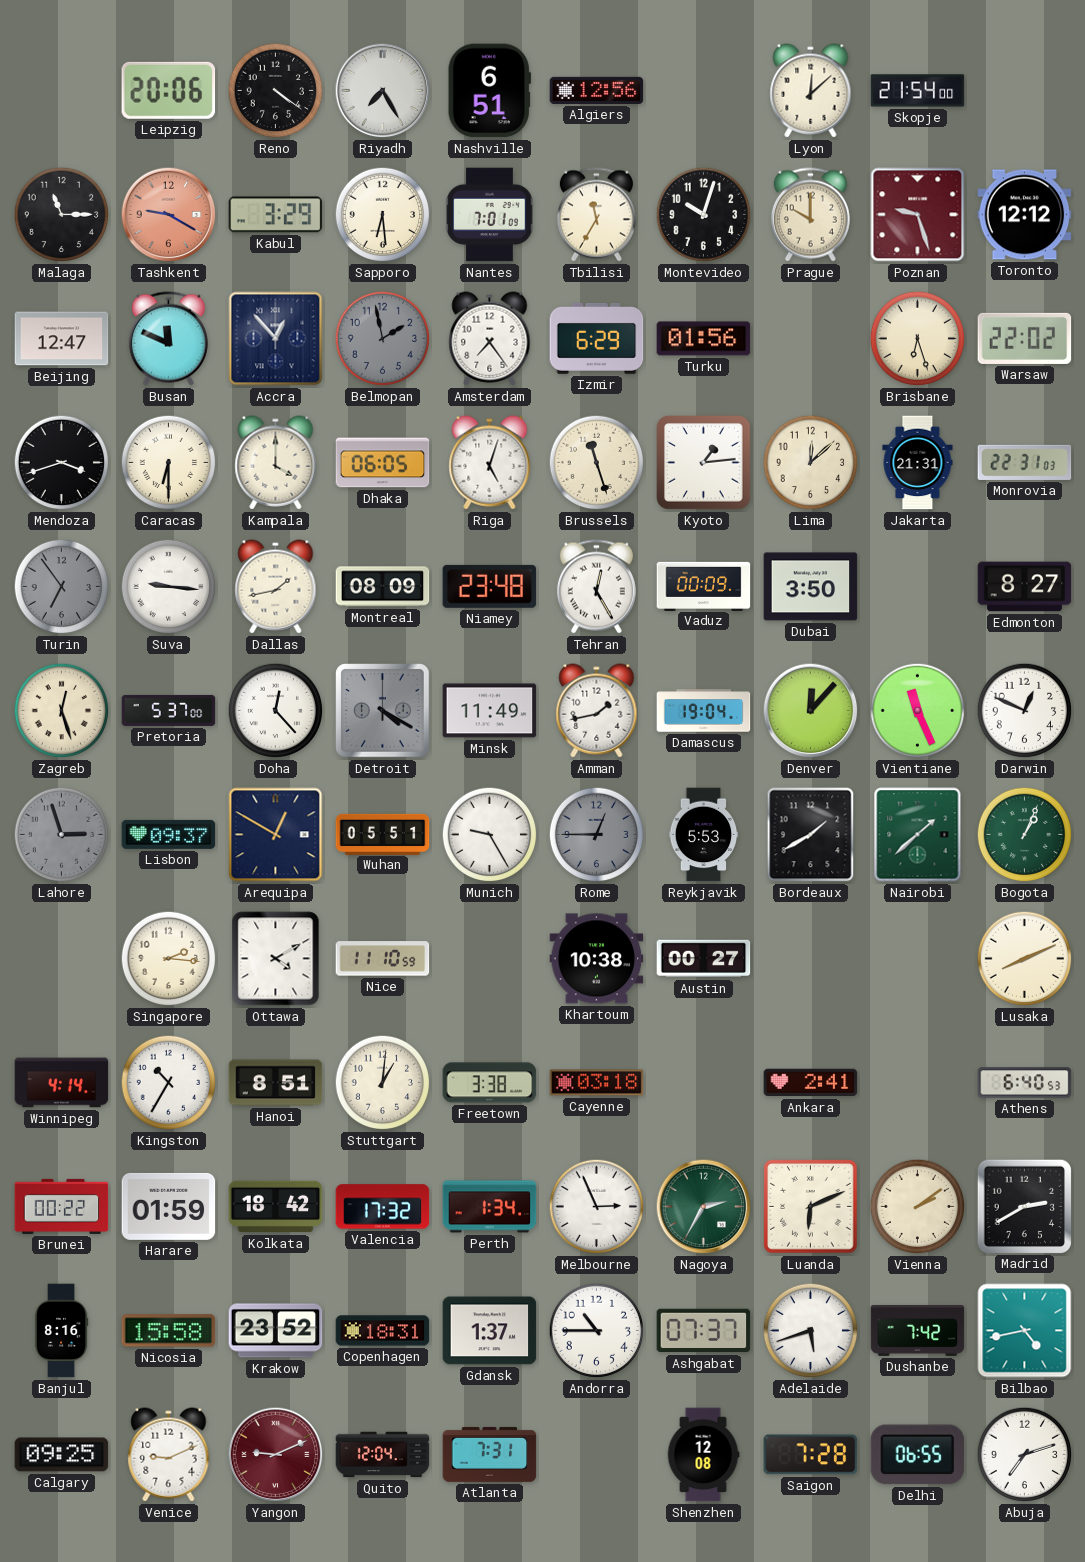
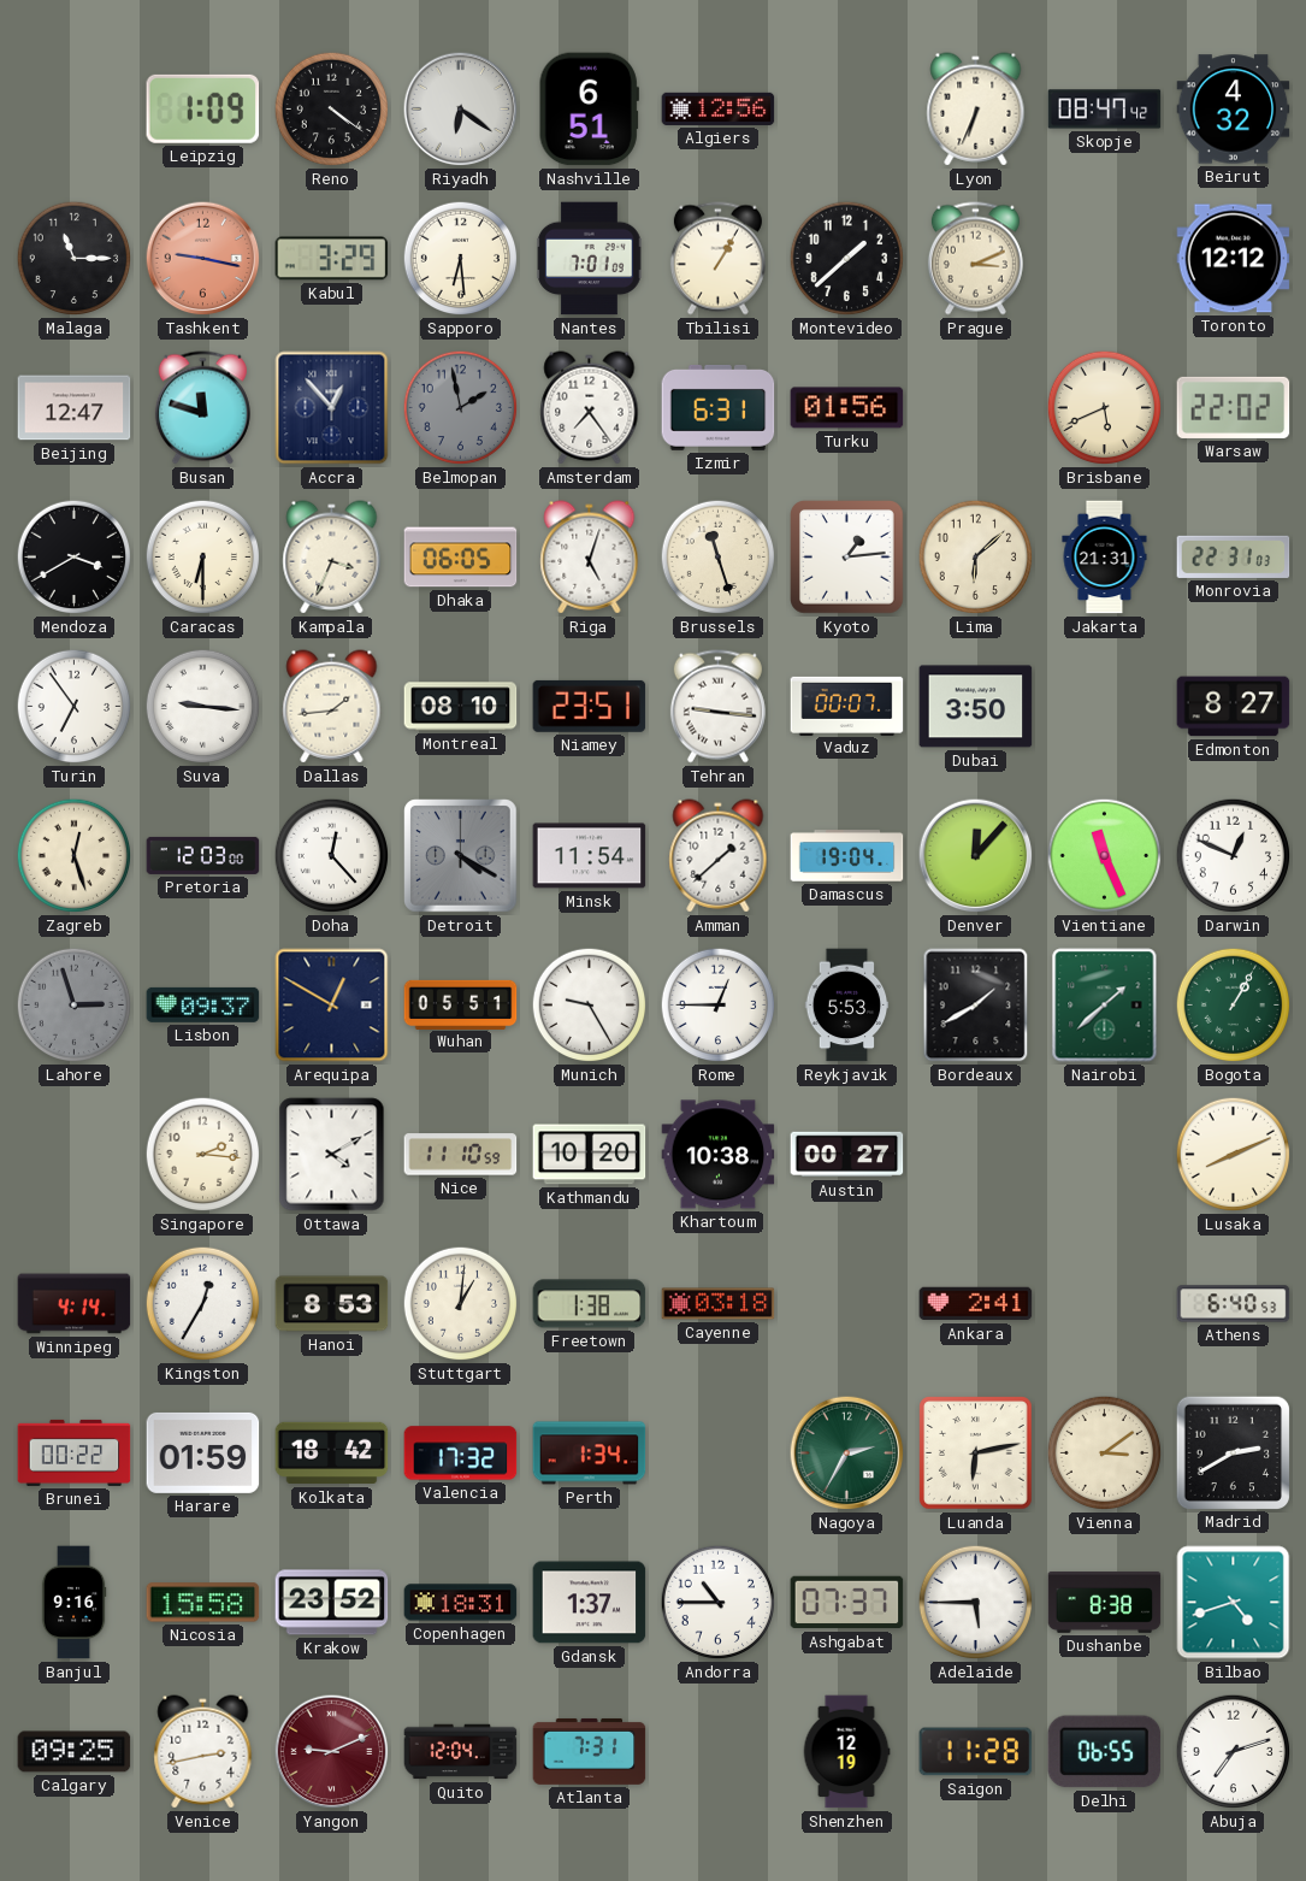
Leipzig: 20:06 -> 1:09 (203, 108)
Riyadh: 7:25 -> 6:21 (461, 110)
Lyon: 12:08 -> 6:34 (976, 110)
Skopje: 21:54 -> 08:47 (1105, 110)
Beirut: none -> 4:32 (1234, 110)
Tashkent: 9:20 -> 9:17 (203, 259)
Tbilisi: 11:35 -> 1:05 (717, 259)
Montevideo: 10:03 -> 1:38 (847, 259)
Prague: 10:00 -> 3:11 (975, 259)
Poznan: 9:27 -> none (918, 215)
Busan: 11:49 -> 11:48 (202, 408)
Izmir: 6:29 -> 6:31 (719, 408)
Brisbane: 6:27 -> 5:41 (1105, 408)
Mendoza: 3:42 -> 3:40 (75, 558)
Kampala: 4:00 -> 3:34 (332, 558)
Lima: 12:08 -> 6:08 (976, 558)
Turin dial: grey -> white (75, 707)
Dallas: 1:43 -> 1:44 (332, 707)
Montreal: 08:09 -> 08:10 (461, 707)
Niamey: 23:48 -> 23:51 (590, 706)
Tehran: 12:25 -> 9:16 (717, 707)
Vaduz: 00:09 -> 00:07 (847, 706)
Pretoria: 5:37 -> 12:03 (203, 855)
Minsk: 11:49 -> 11:54 (590, 856)
Amman: 1:43 -> 1:38 (719, 856)
Rome dial: grey -> white (719, 1006)
Bogota: 1:04 -> 1:05 (1234, 1006)
Kathmandu: none -> 10:20 (590, 1155)
Kingston: 10:35 -> 12:35 (203, 1304)
Hanoi: 8:51 -> 8:53 (332, 1304)
Freetown: 3:38 -> 1:38 (590, 1304)
Melbourne: 2:56 -> none (597, 1207)
Luanda: 6:11 -> 6:13 (976, 1453)
Vienna: 2:09 -> 3:09 (1105, 1453)
Banjul: 8:16 -> 9:16 (73, 1603)
Adelaide: 5:42 -> 5:45 (976, 1603)
Dushanbe: 7:42 -> 8:38 (1105, 1602)
Bilbao: 4:43 -> 4:42 (1234, 1603)
Venice: 9:11 -> 2:43 (203, 1752)
Shenzhen: 12:08 -> 12:19 (846, 1752)
Saigon: 7:28 -> 11:28 (976, 1752)
